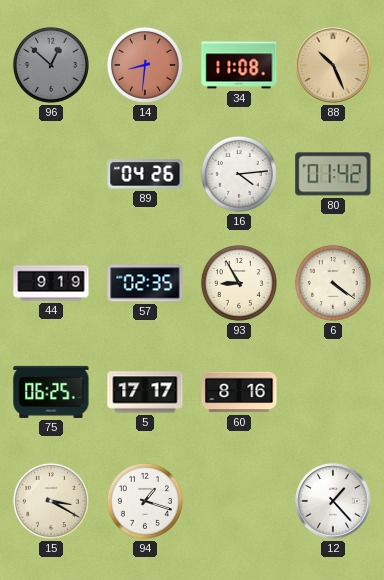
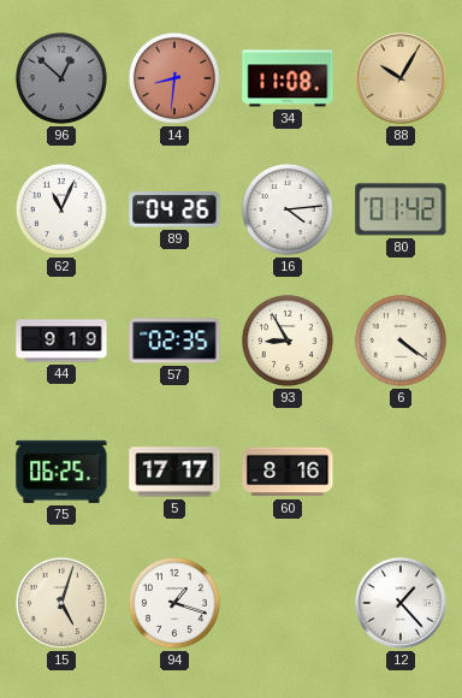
88: 10:26 -> 10:05 (401, 78)
62: none -> 11:04 (61, 209)
15: 3:20 -> 5:03 (61, 603)
